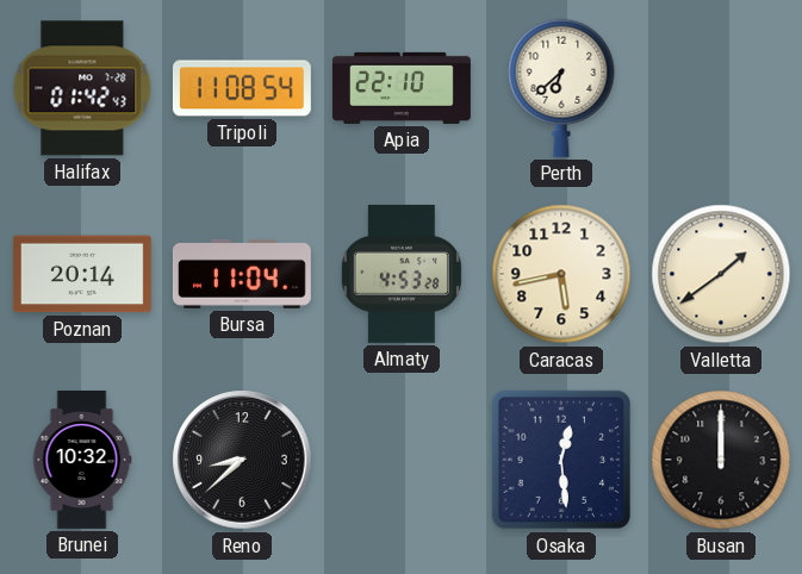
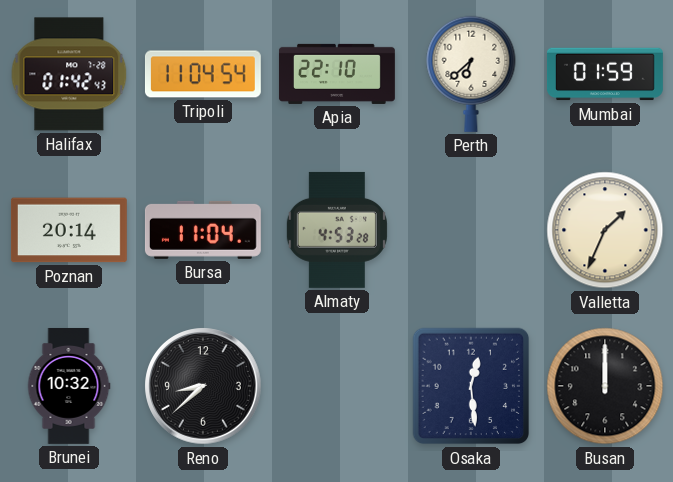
Tripoli: 11:08 -> 11:04 (203, 74)
Mumbai: none -> 01:59 (605, 74)
Caracas: 5:43 -> none (561, 274)
Valletta: 1:39 -> 1:34 (605, 230)
